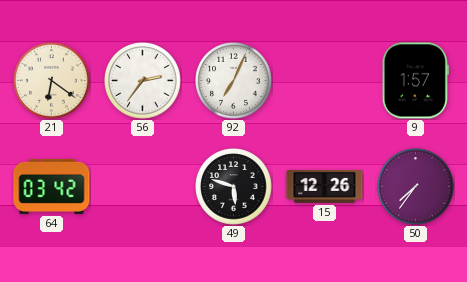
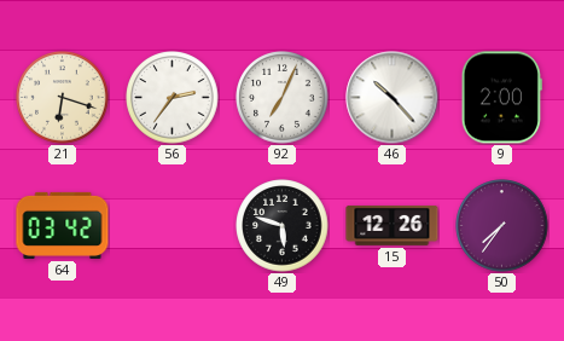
21: 6:21 -> 6:18 (63, 98)
46: none -> 10:23 (393, 98)
9: 1:57 -> 2:00 (501, 98)
